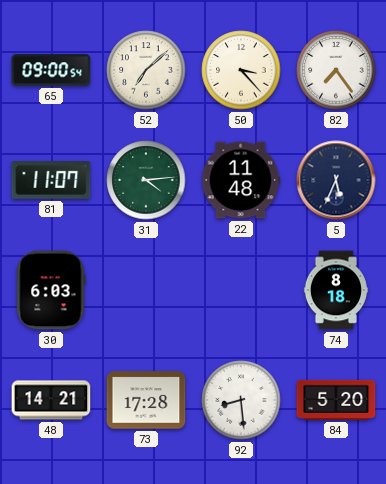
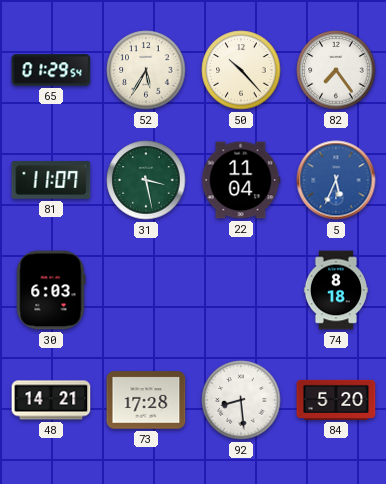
65: 09:00 -> 01:29 (51, 70)
52: 7:08 -> 5:35 (146, 70)
50: 3:23 -> 10:23 (241, 70)
31: 4:14 -> 3:28 (146, 180)
22: 11:48 -> 11:04 (241, 180)
5 dial: navy -> blue (336, 180)
